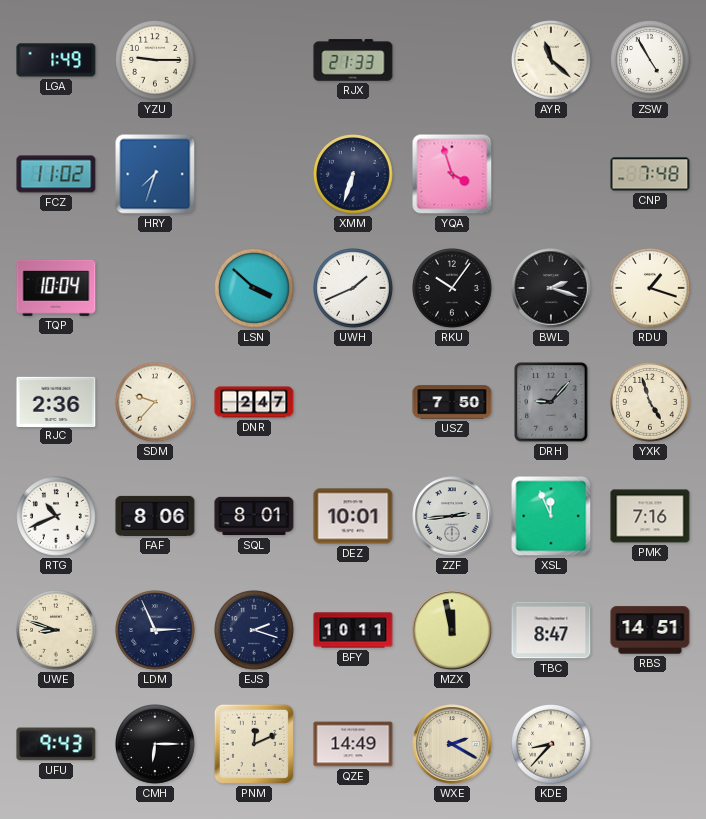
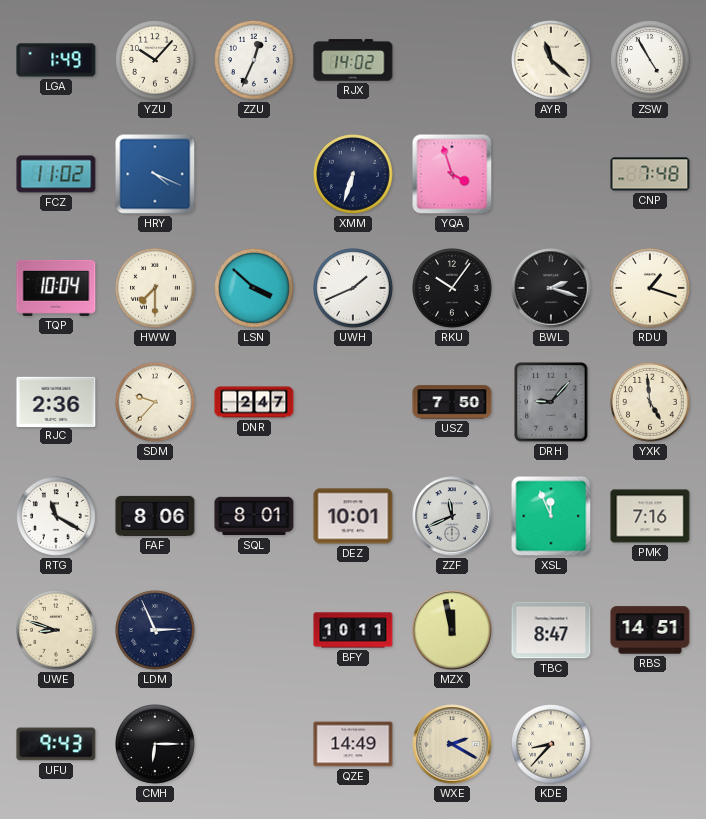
YZU: 9:15 -> 10:07 (156, 61)
ZZU: none -> 12:34 (255, 61)
RJX: 21:33 -> 14:02 (353, 60)
HRY: 7:33 -> 4:19 (155, 174)
HWW: none -> 7:30 (156, 289)
YXK: 4:57 -> 4:59 (651, 403)
RTG: 10:41 -> 11:20 (57, 517)
ZZF: 2:44 -> 11:41 (452, 516)
EJS: 2:18 -> none (255, 631)
PNM: 12:11 -> none (254, 744)
